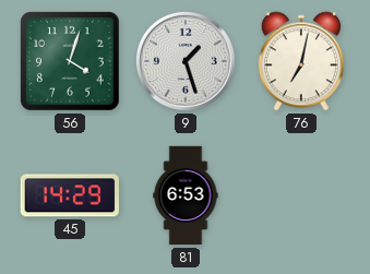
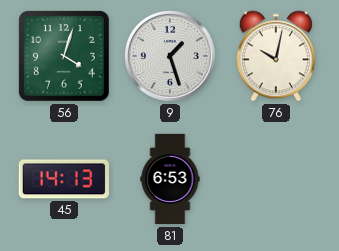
76: 7:02 -> 10:02 (276, 56)
45: 14:29 -> 14:13 (64, 179)
